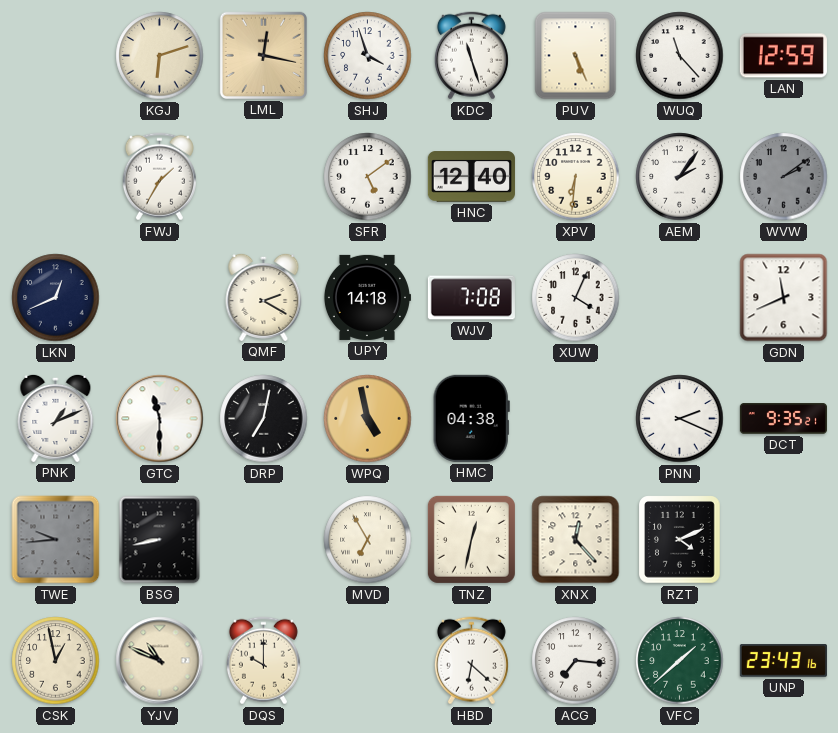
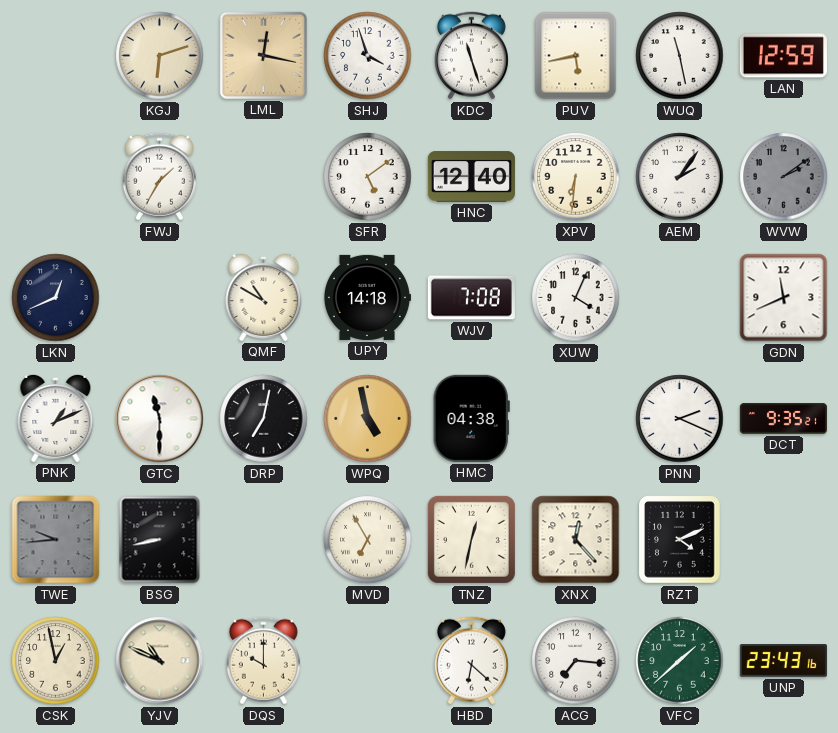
PUV: 5:26 -> 5:43 (576, 56)
WUQ: 11:23 -> 11:28 (680, 56)
QMF: 2:20 -> 10:50 (264, 297)
